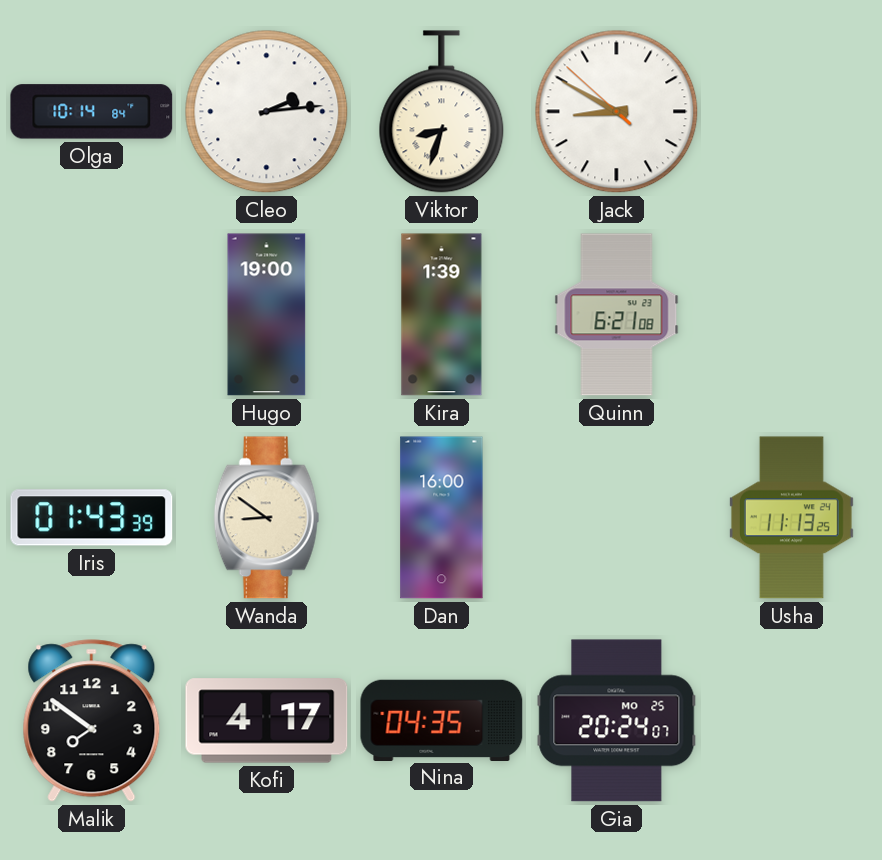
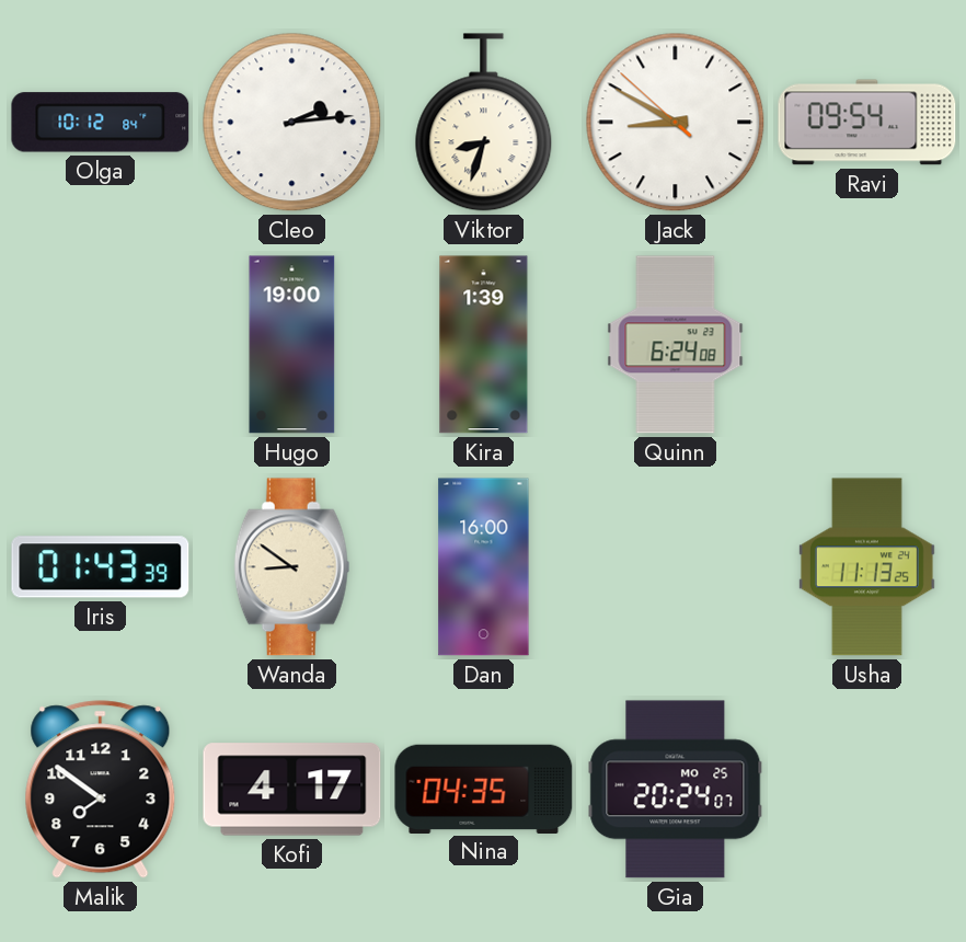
Olga: 10:14 -> 10:12 (101, 123)
Ravi: none -> 09:54 (867, 123)
Quinn: 6:21 -> 6:24 (676, 345)
